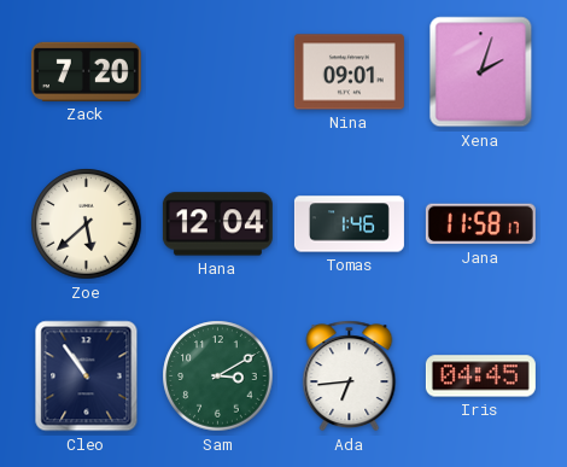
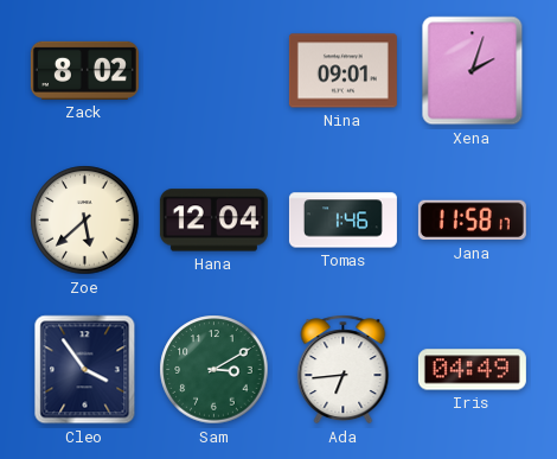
Zack: 7:20 -> 8:02 (84, 70)
Cleo: 10:54 -> 3:54 (85, 370)
Iris: 04:45 -> 04:49 (472, 370)
